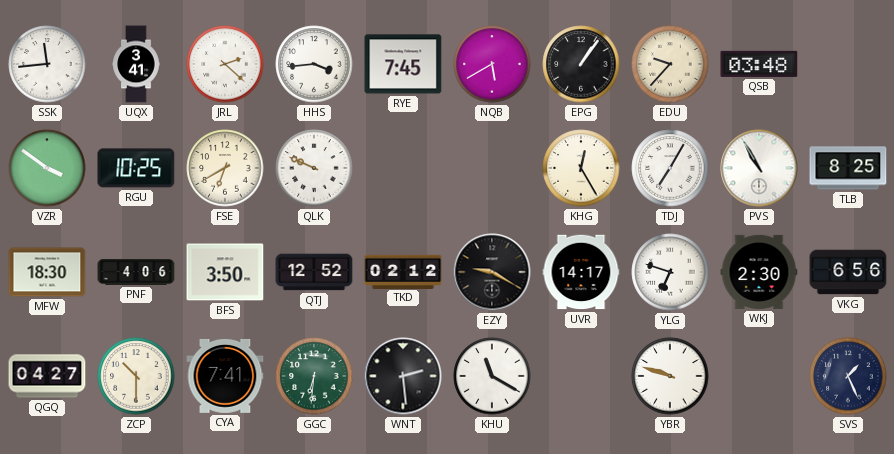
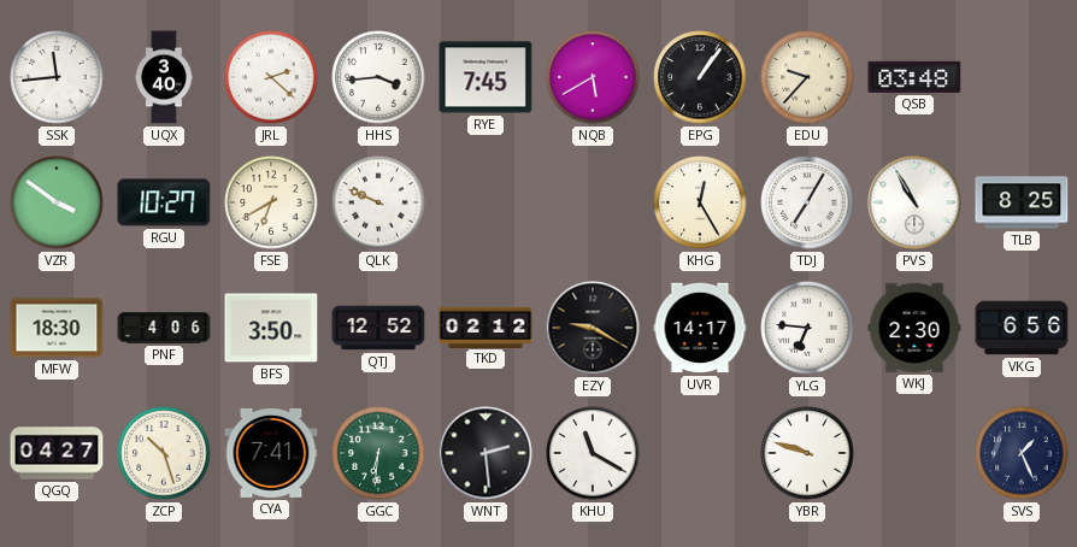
UQX: 3:41 -> 3:40 (164, 77)
RGU: 10:25 -> 10:27 (164, 202)
YLG: 6:48 -> 6:46 (807, 328)
ZCP: 10:30 -> 10:27 (164, 453)
